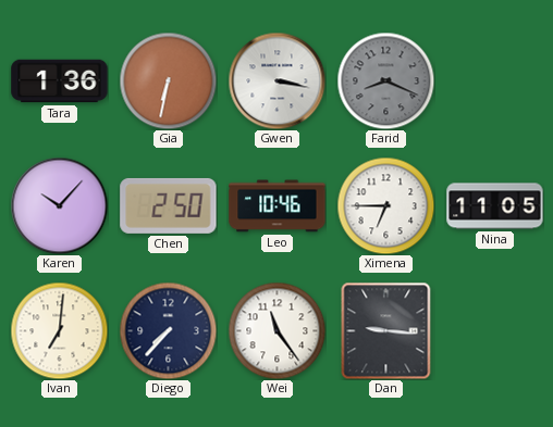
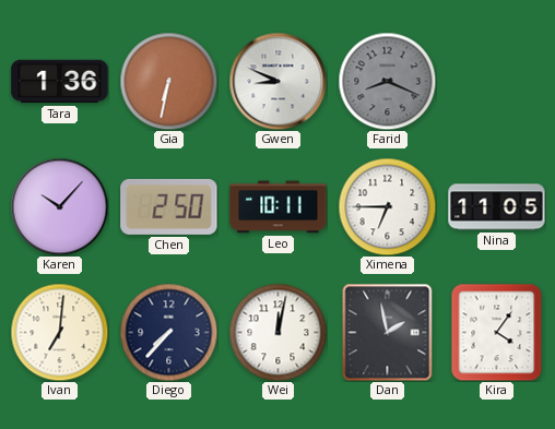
Gwen: 3:17 -> 8:49 (277, 81)
Leo: 10:46 -> 10:11 (279, 207)
Wei: 11:24 -> 12:02 (277, 332)
Dan: 9:16 -> 1:58 (388, 332)
Kira: none -> 4:06 (497, 332)
